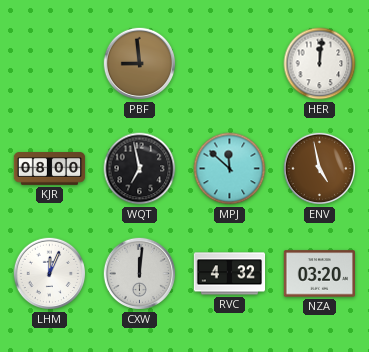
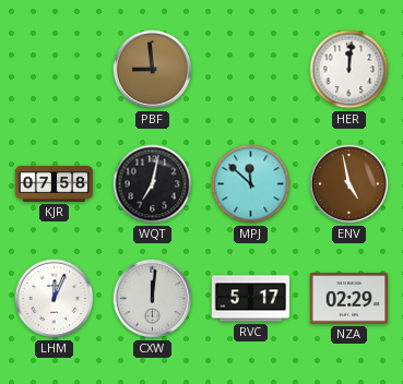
KJR: 08:00 -> 07:58 (55, 184)
WQT: 6:58 -> 7:02 (153, 184)
RVC: 4:32 -> 5:17 (251, 299)
NZA: 03:20 -> 02:29 (348, 299)
